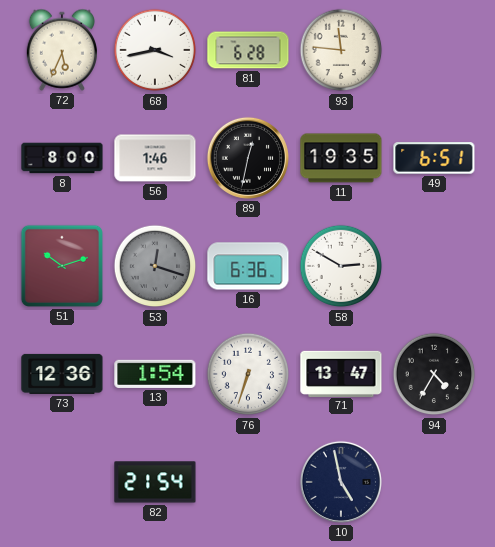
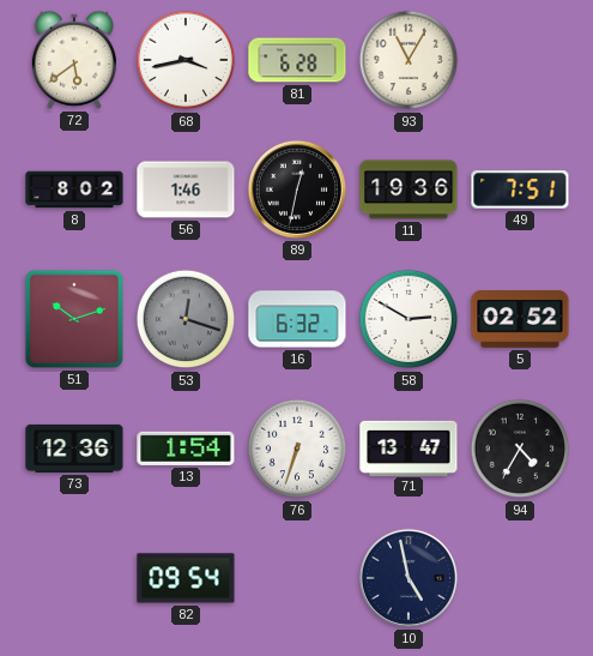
72: 5:34 -> 5:39 (73, 60)
93: 11:46 -> 11:05 (409, 60)
8: 8:00 -> 8:02 (74, 189)
11: 19:35 -> 19:36 (409, 189)
49: 6:51 -> 7:51 (520, 189)
16: 6:36 -> 6:32 (297, 319)
5: none -> 02:52 (520, 319)
82: 21:54 -> 09:54 (186, 578)
